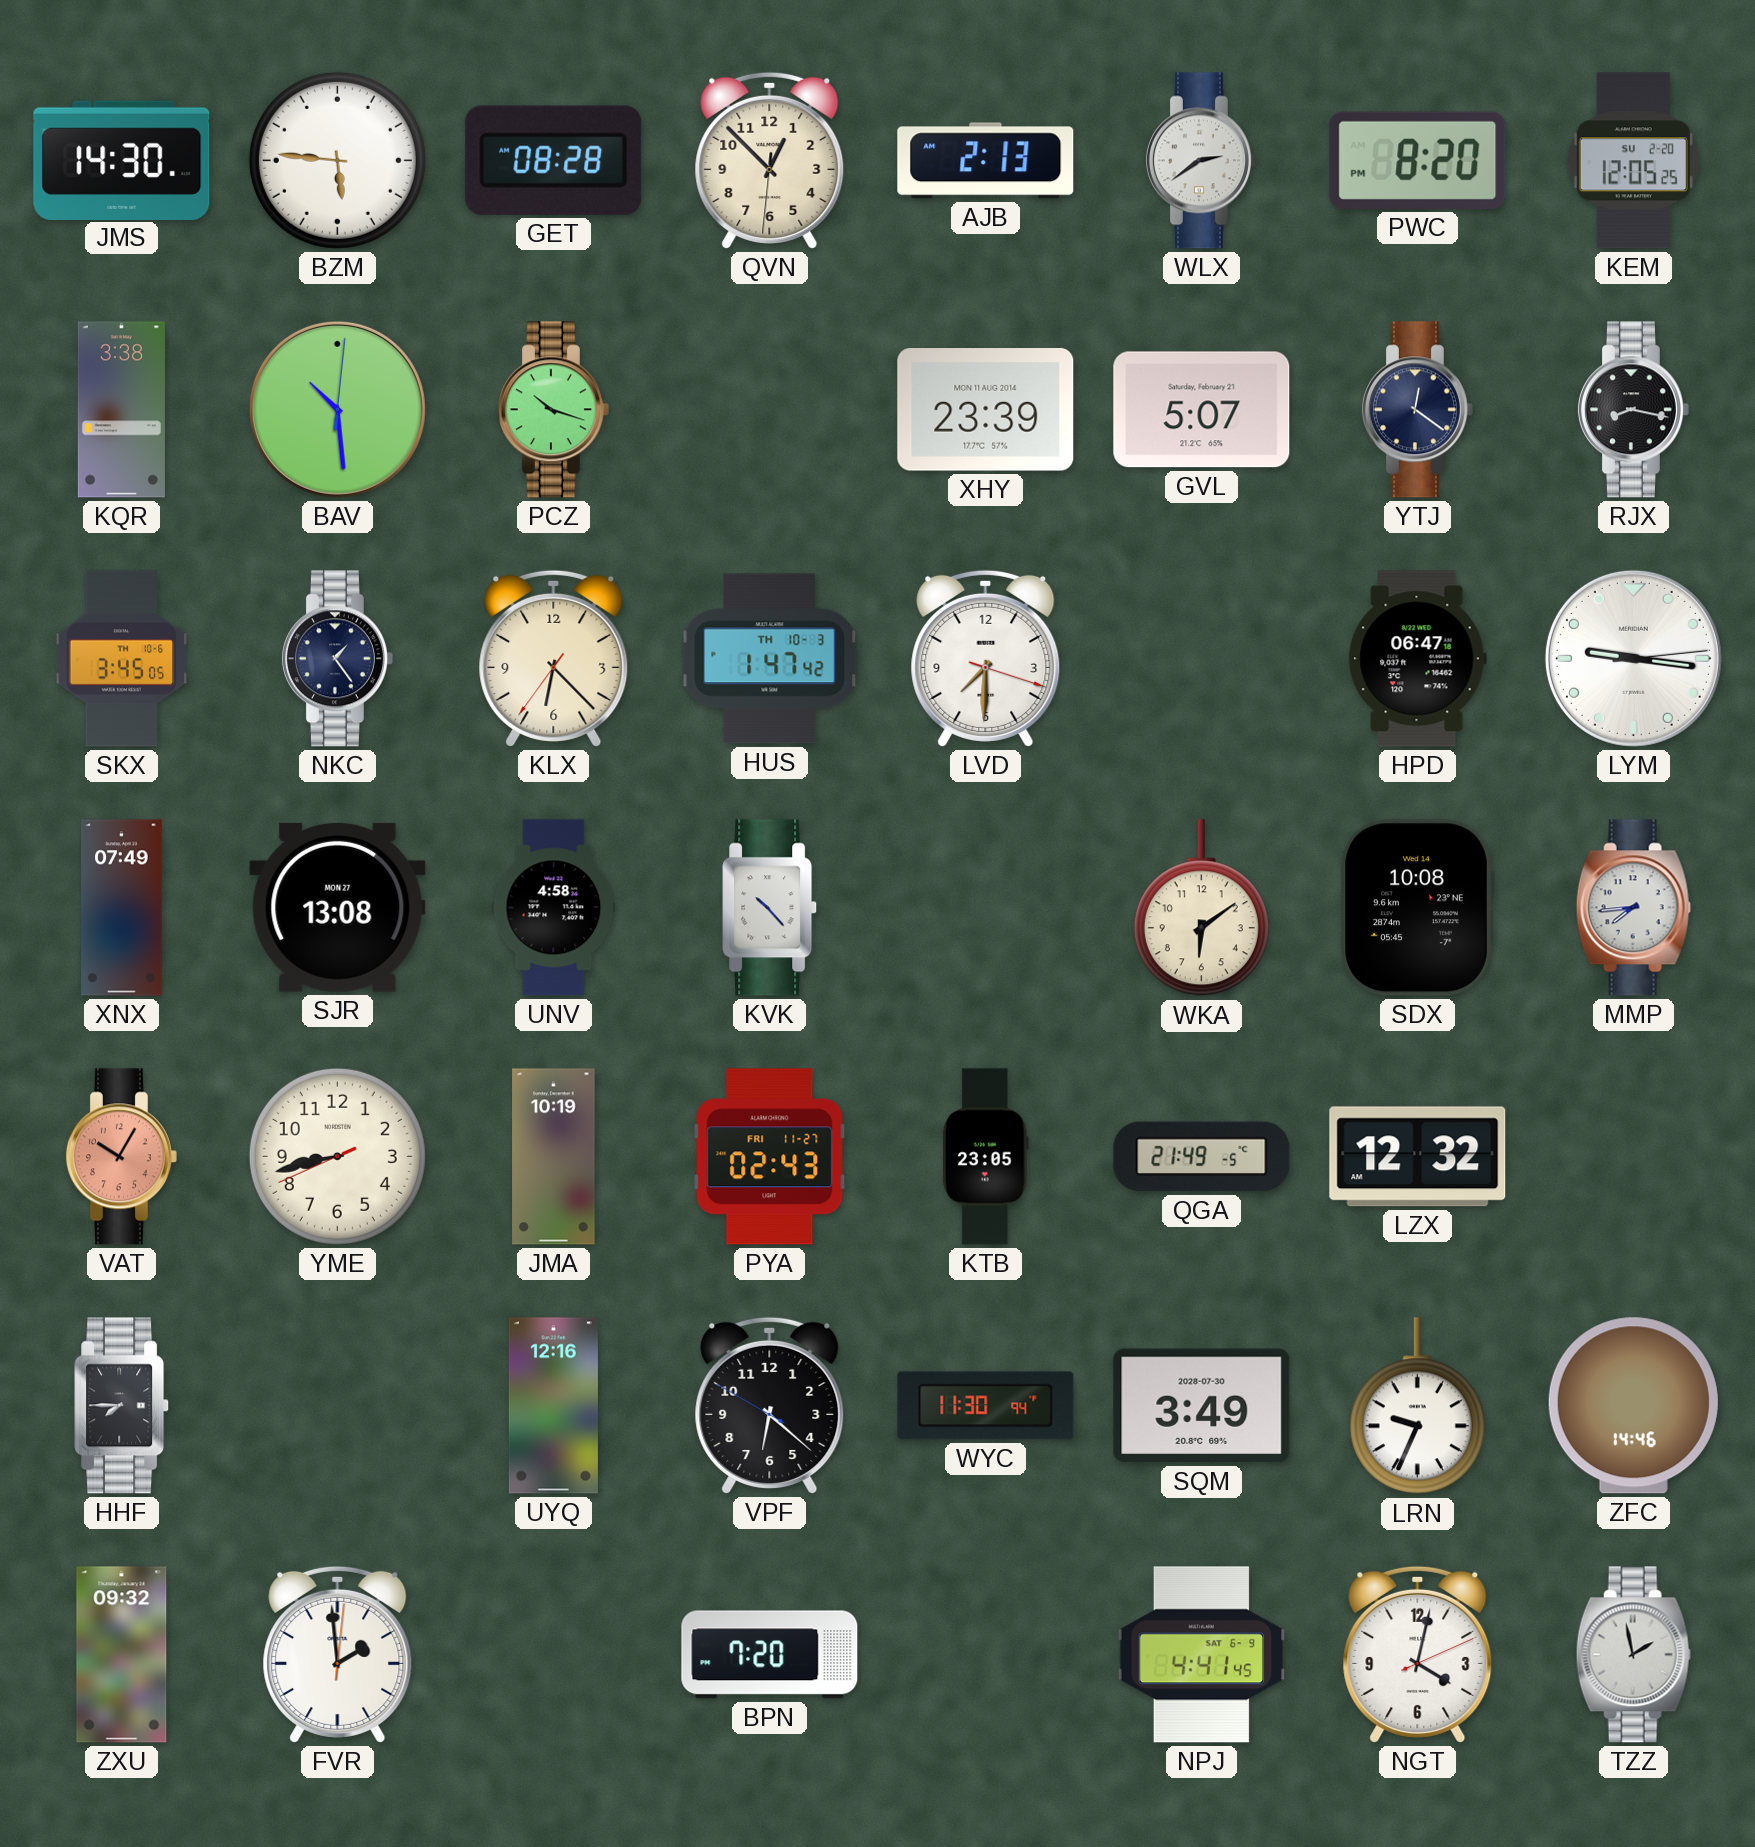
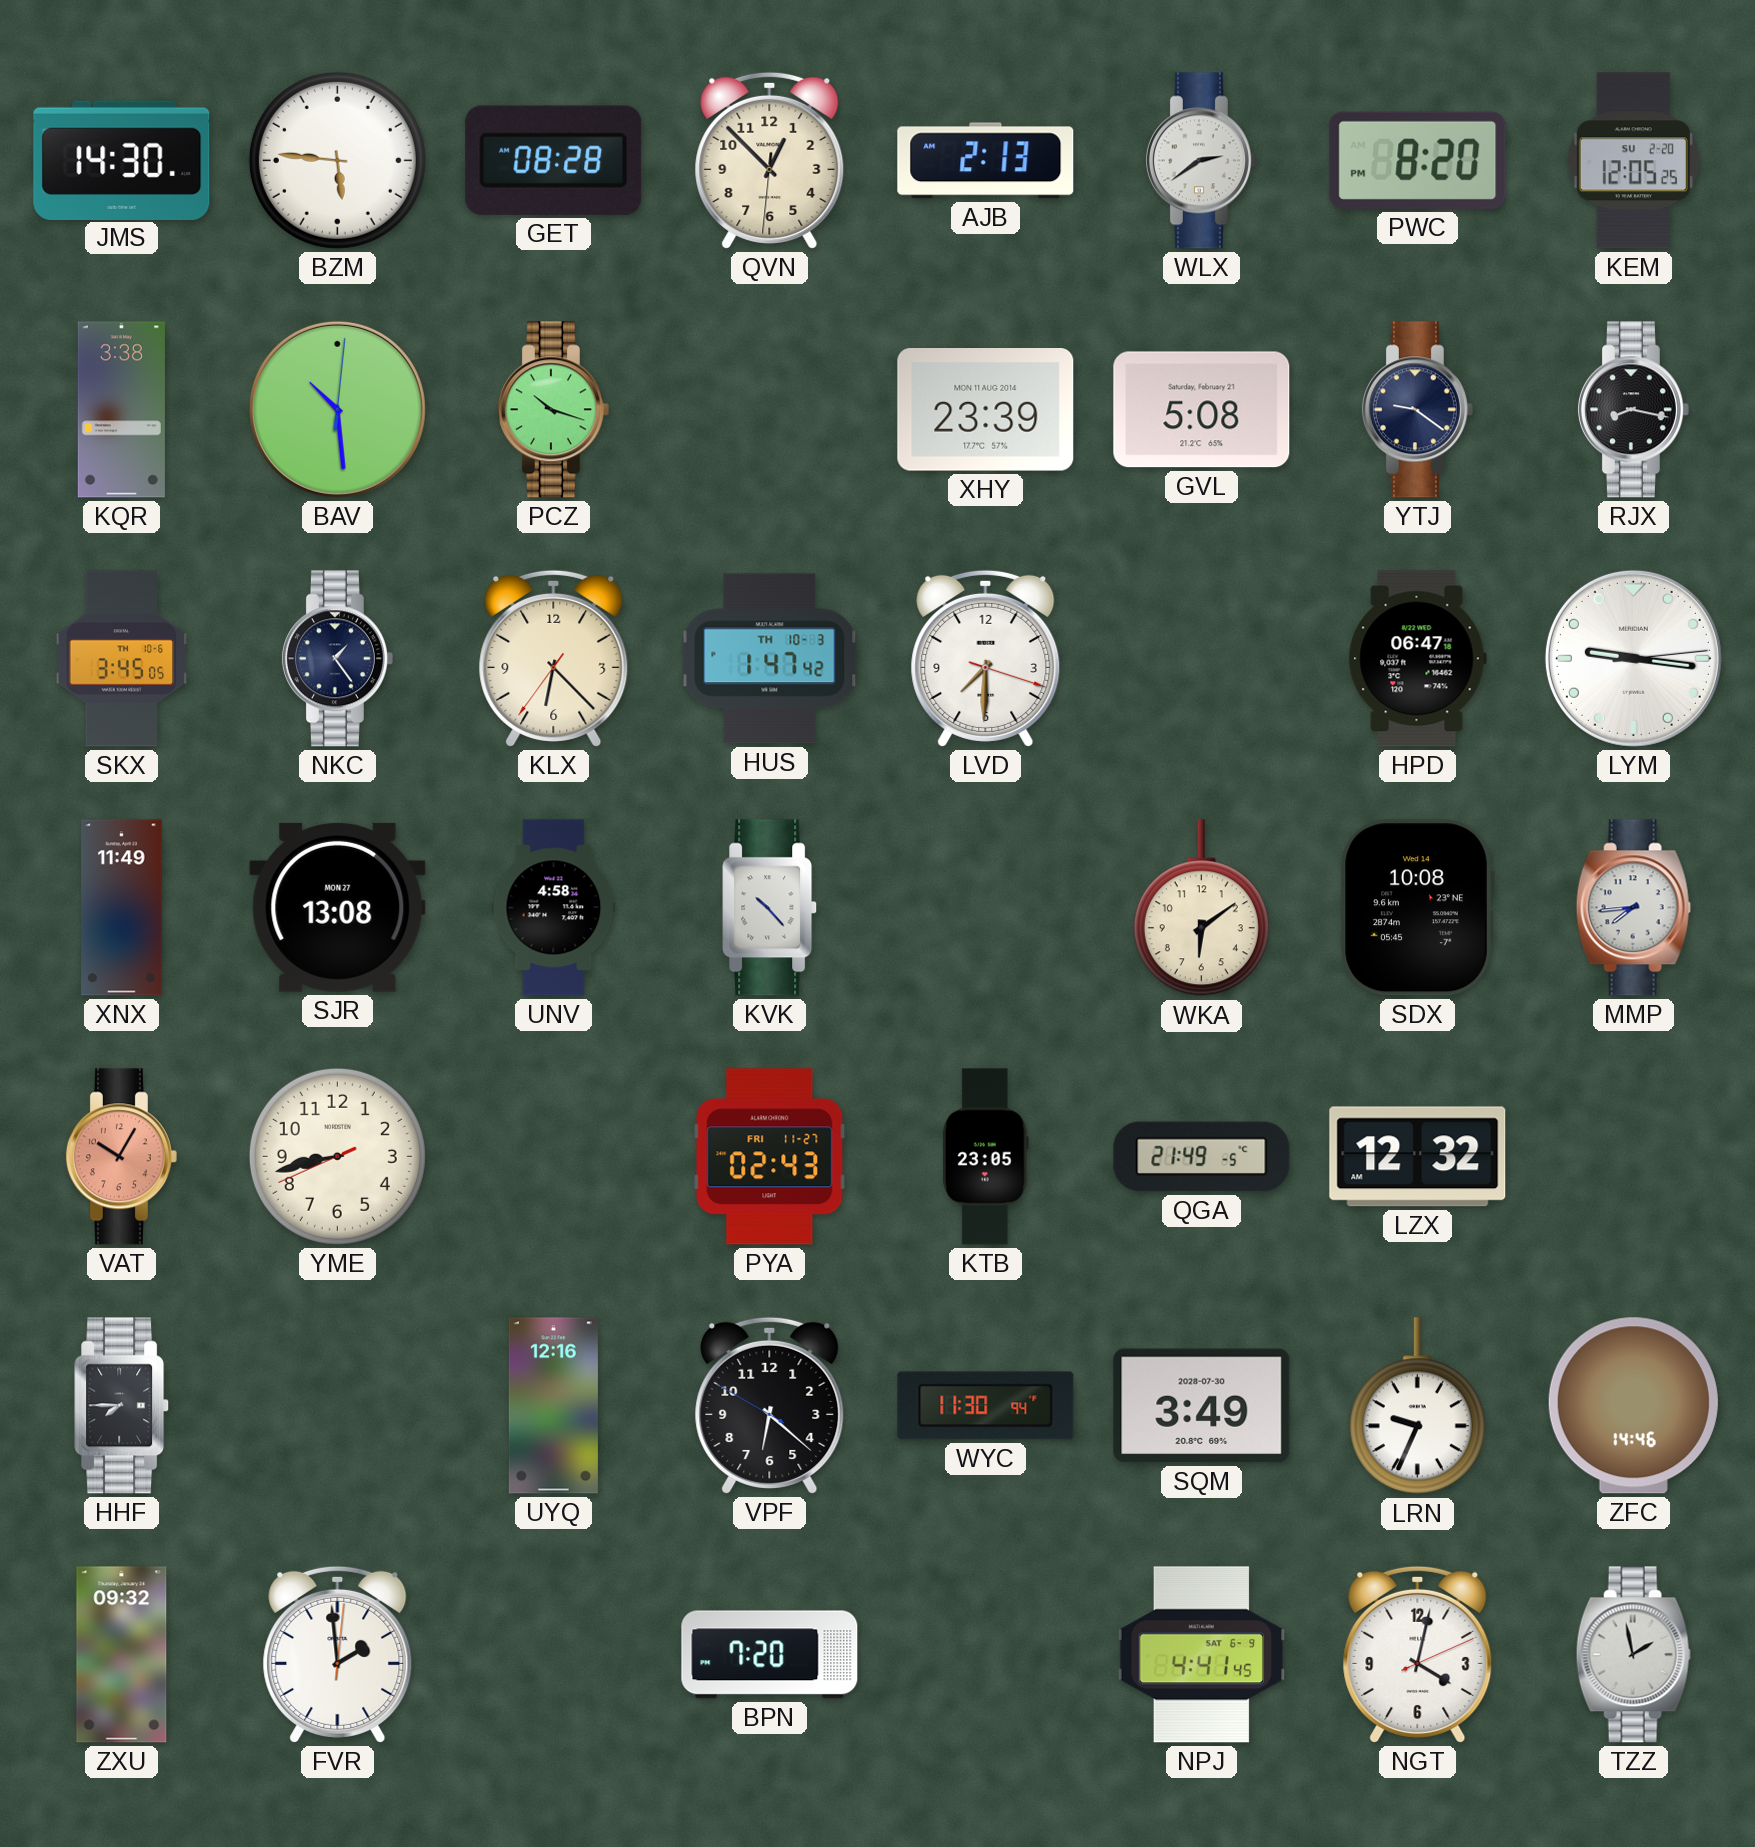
GVL: 5:07 -> 5:08 (1202, 410)
YTJ: 12:21 -> 9:21 (1417, 410)
XNX: 07:49 -> 11:49 (122, 908)
JMA: 10:19 -> none (554, 1157)
